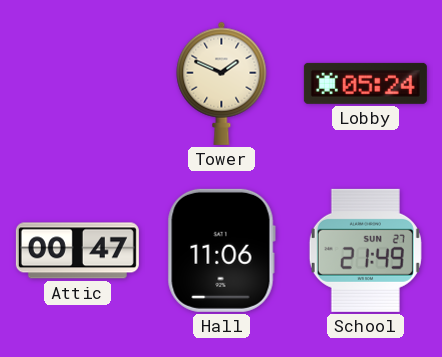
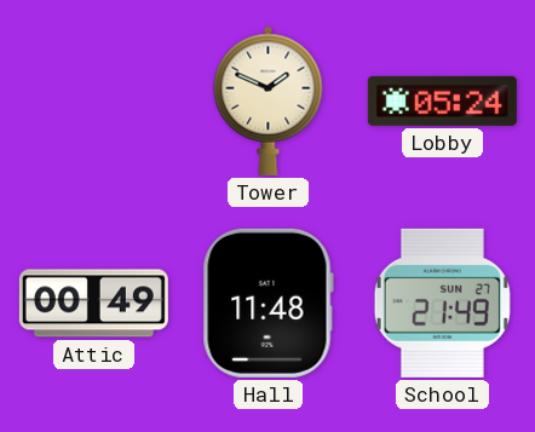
Attic: 00:47 -> 00:49 (93, 304)
Hall: 11:06 -> 11:48 (267, 303)
